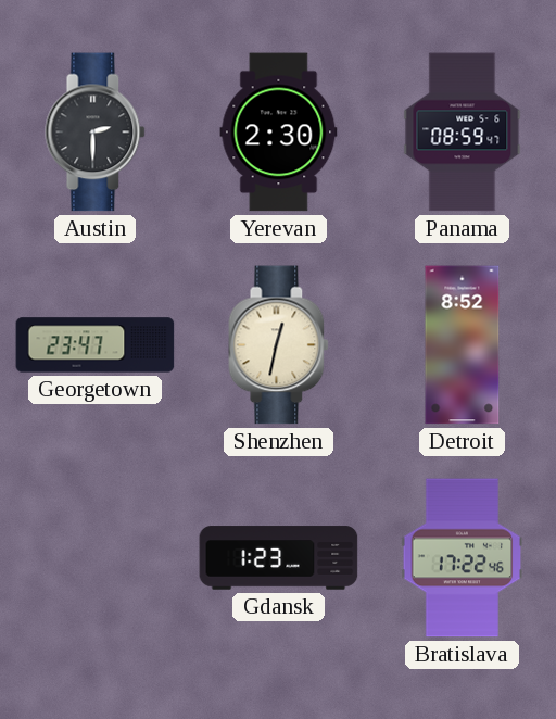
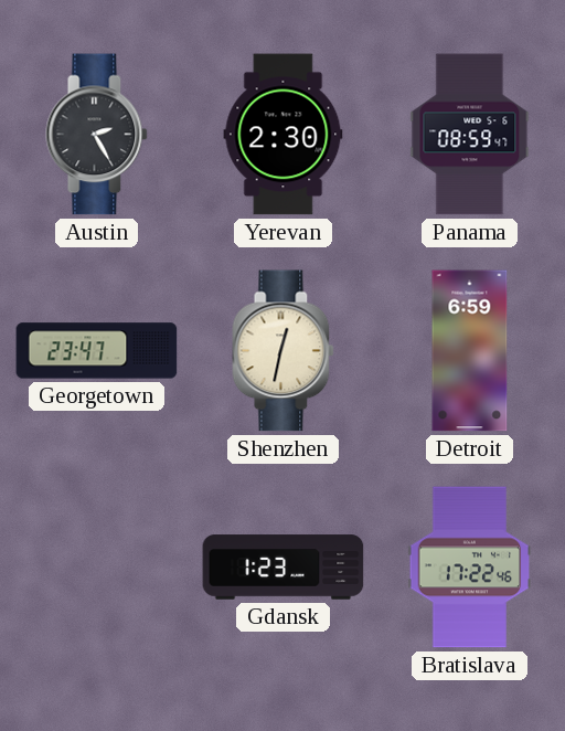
Austin: 2:30 -> 2:25 (97, 135)
Detroit: 8:52 -> 6:59 (470, 351)
